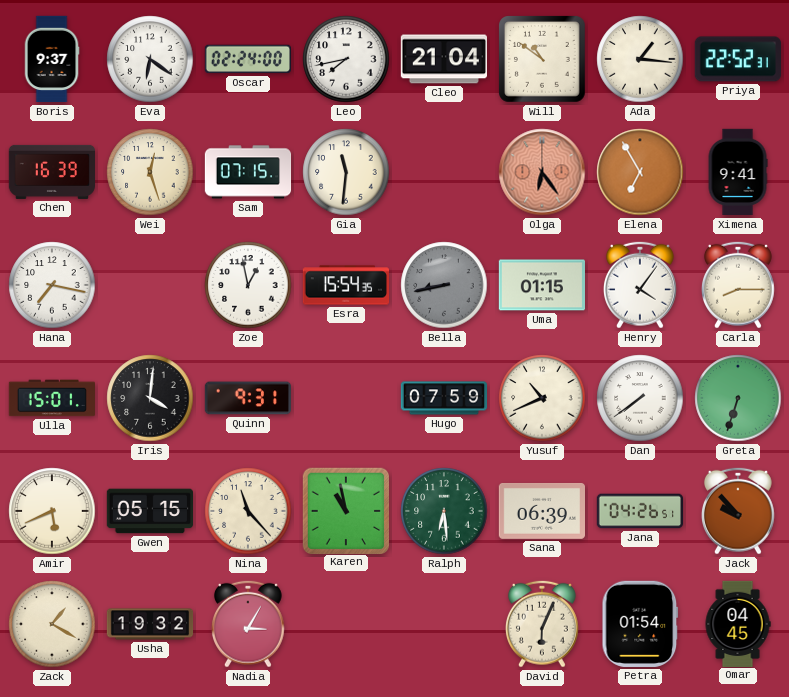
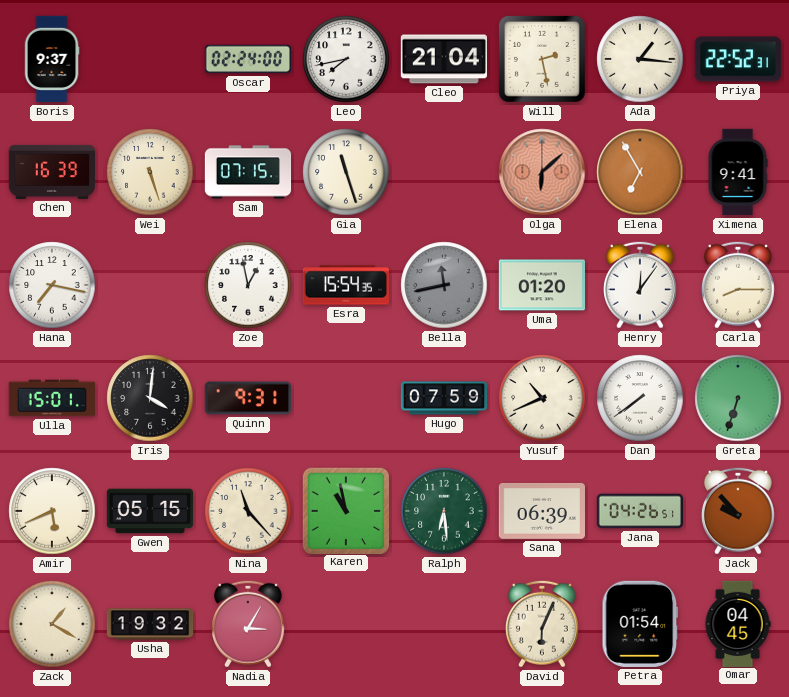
Eva: 6:21 -> none (150, 59)
Will: 10:51 -> 2:28 (543, 60)
Wei: 12:27 -> 5:27 (150, 172)
Gia: 11:31 -> 11:27 (346, 172)
Olga: 6:24 -> 6:08 (542, 172)
Bella: 8:43 -> 11:43 (444, 285)
Uma: 01:15 -> 01:20 (541, 285)
Henry: 4:06 -> 12:06 (640, 285)
